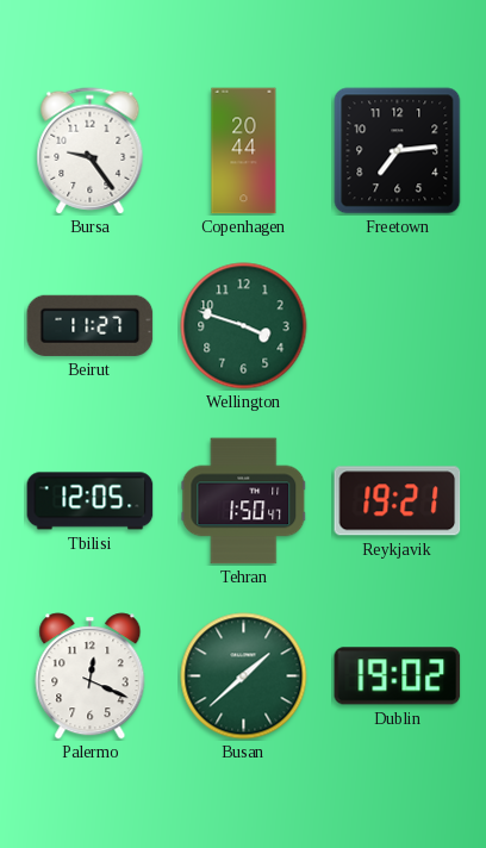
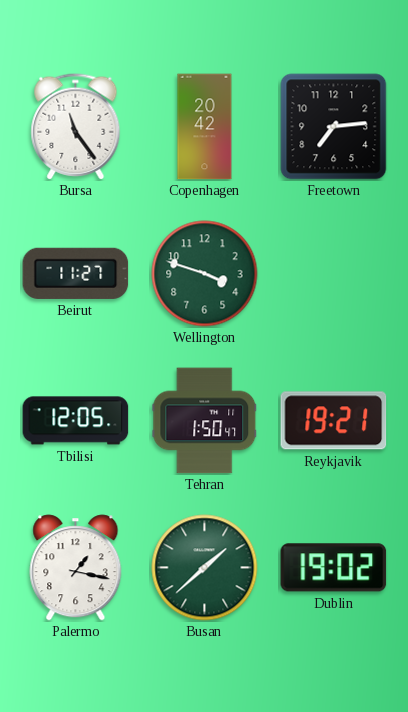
Bursa: 9:24 -> 11:24 (76, 127)
Copenhagen: 20:44 -> 20:42 (205, 127)
Palermo: 12:19 -> 1:17 (76, 568)
